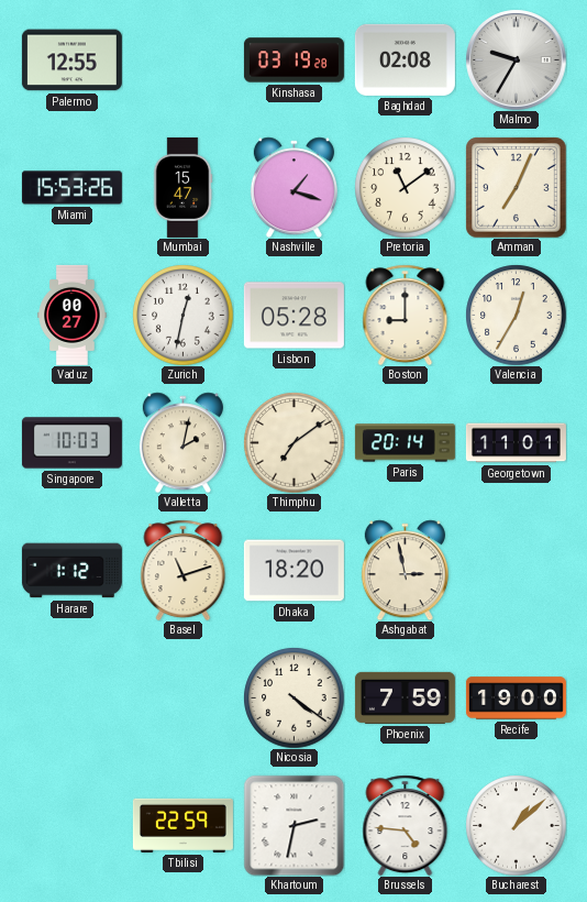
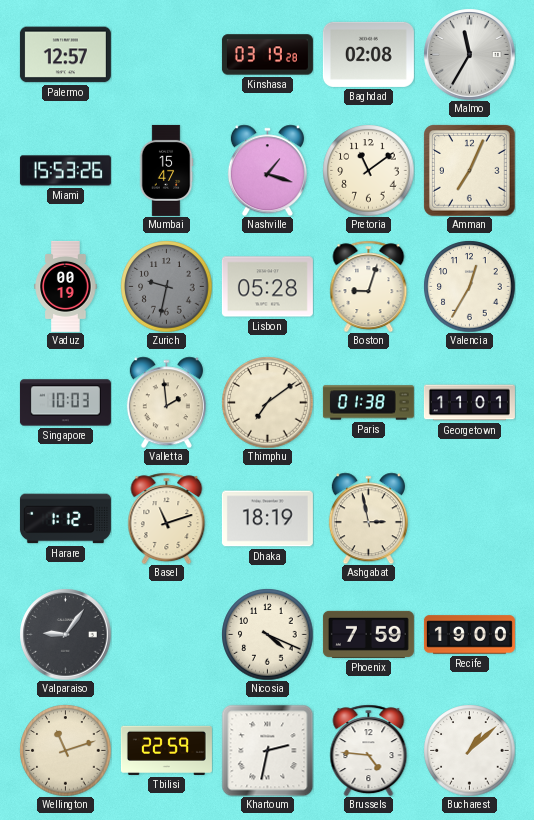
Palermo: 12:55 -> 12:57 (65, 55)
Malmo: 9:35 -> 11:35 (469, 54)
Vaduz: 00:27 -> 00:19 (66, 286)
Zurich: 12:32 -> 9:32 (166, 286)
Zurich dial: white -> grey (166, 286)
Boston: 9:00 -> 9:03 (369, 286)
Valletta: 2:02 -> 1:59 (166, 402)
Paris: 20:14 -> 01:38 (368, 403)
Dhaka: 18:20 -> 18:19 (267, 519)
Valparaiso: none -> 9:06 (65, 634)
Nicosia: 4:21 -> 4:19 (267, 634)
Wellington: none -> 11:12 (65, 750)
